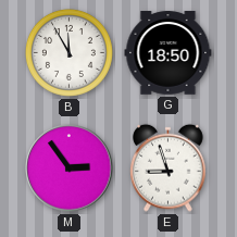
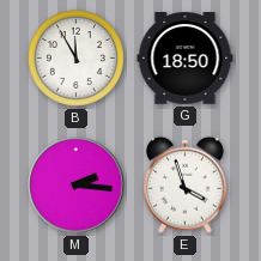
M: 2:54 -> 2:16 (77, 186)
E: 8:57 -> 3:57 (186, 184)
